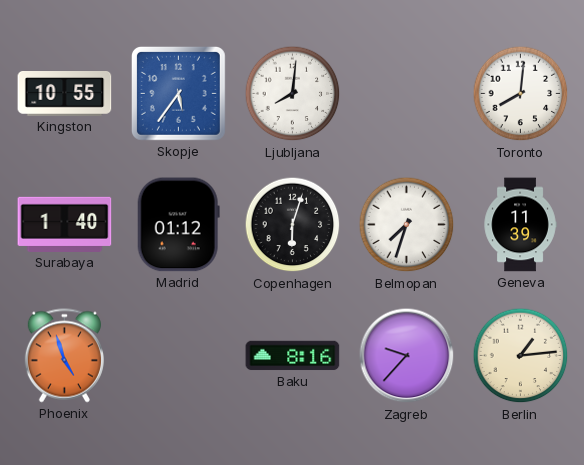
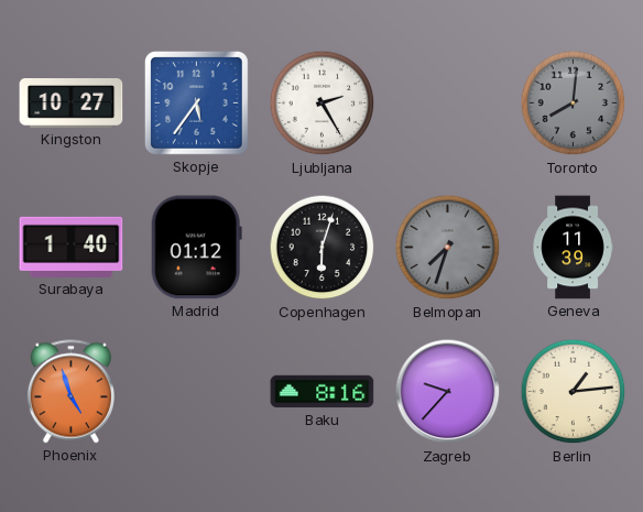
Kingston: 10:55 -> 10:27 (72, 104)
Ljubljana: 8:01 -> 2:25 (323, 104)
Toronto dial: white -> grey (574, 104)
Belmopan dial: white -> grey (448, 248)
